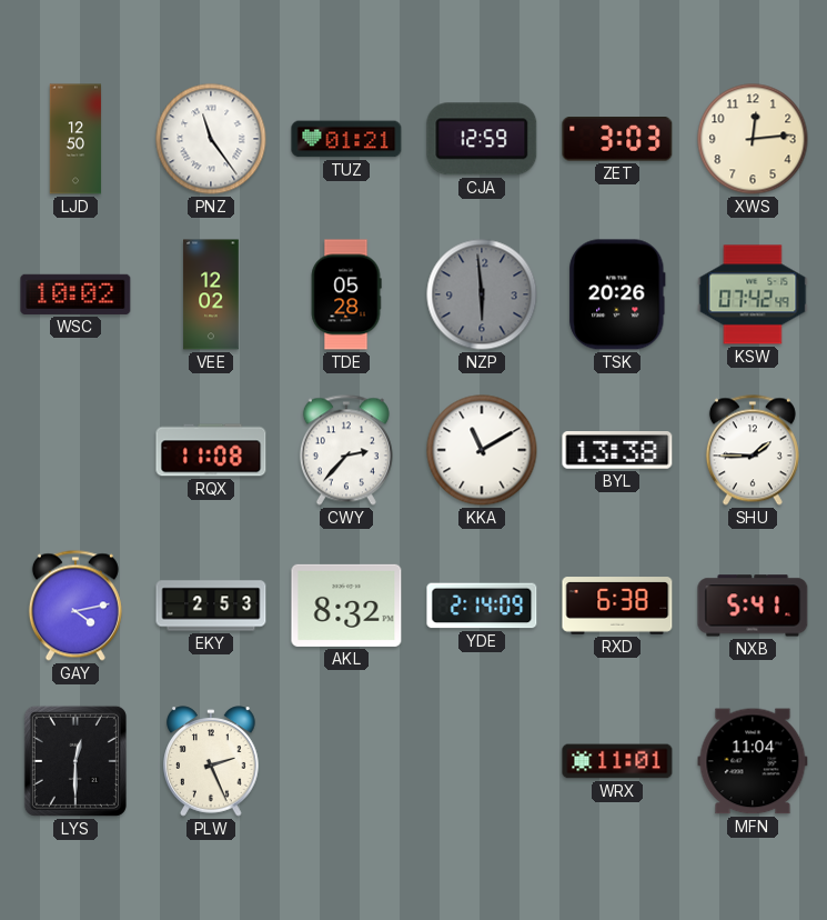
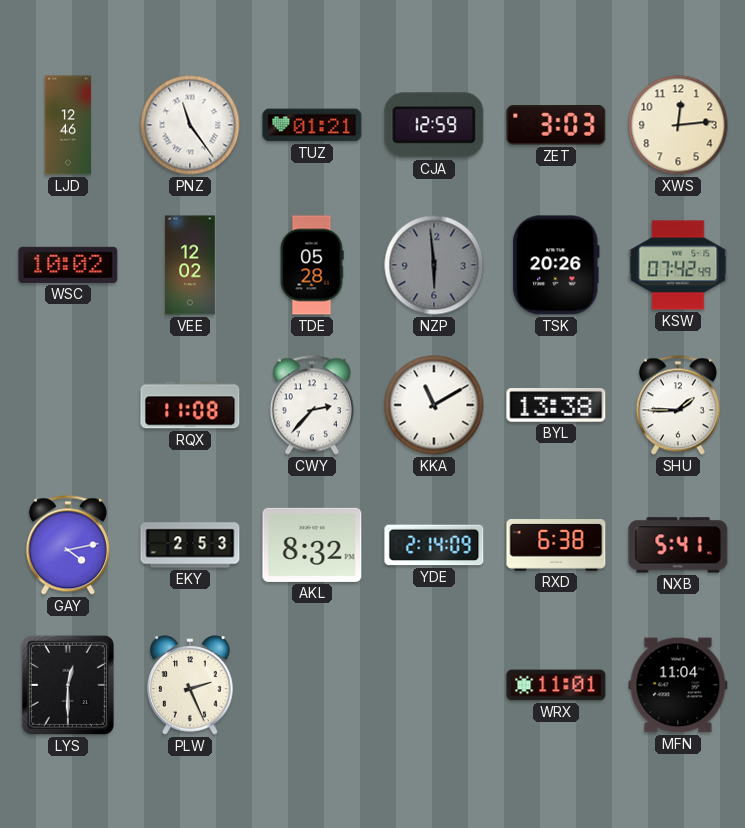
LJD: 12:50 -> 12:46 (68, 125)
